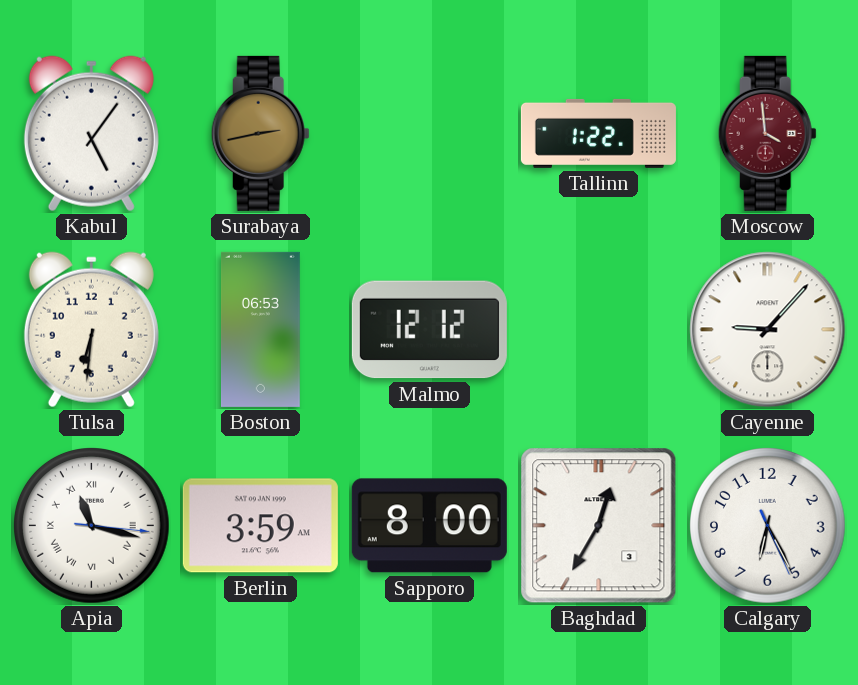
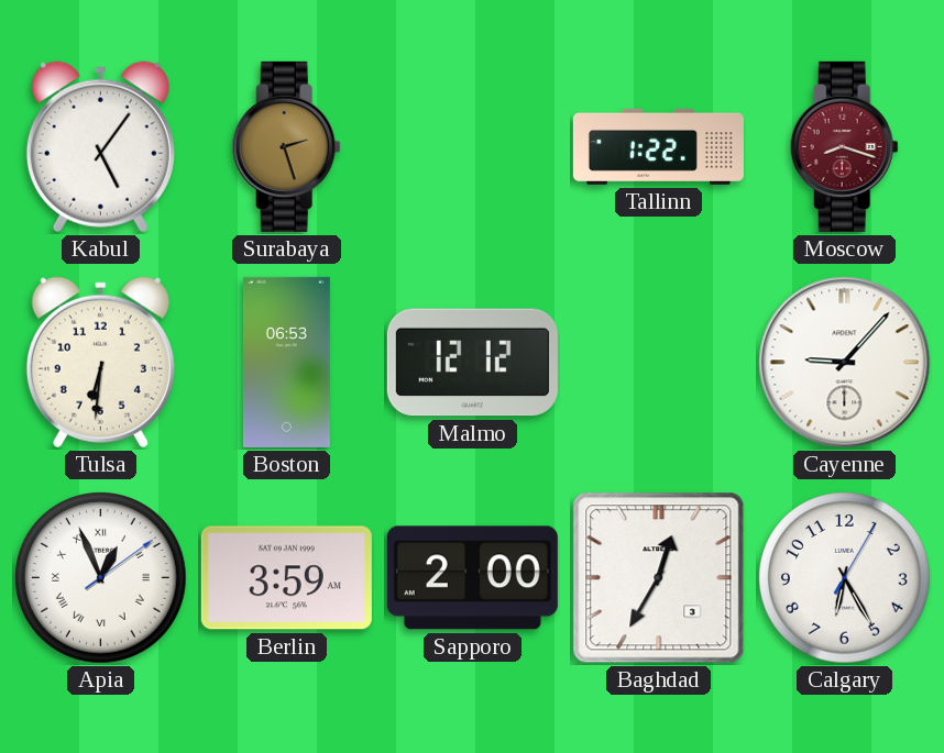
Surabaya: 2:43 -> 2:27 (286, 146)
Moscow: 3:59 -> 8:18 (844, 146)
Apia: 11:17 -> 12:56 (101, 578)
Sapporo: 8:00 -> 2:00 (472, 578)
Calgary: 6:25:26 -> 6:25:05 (845, 578)
